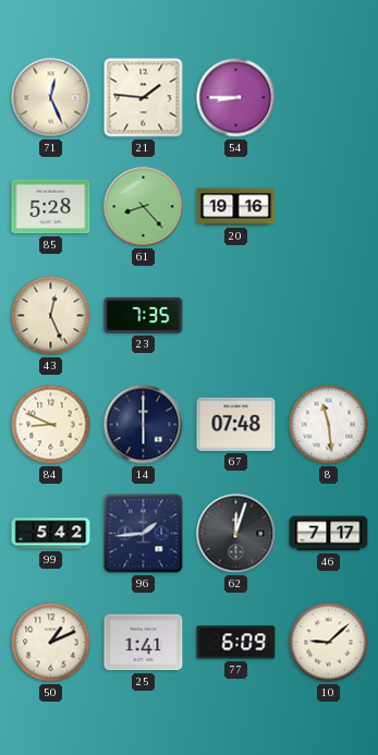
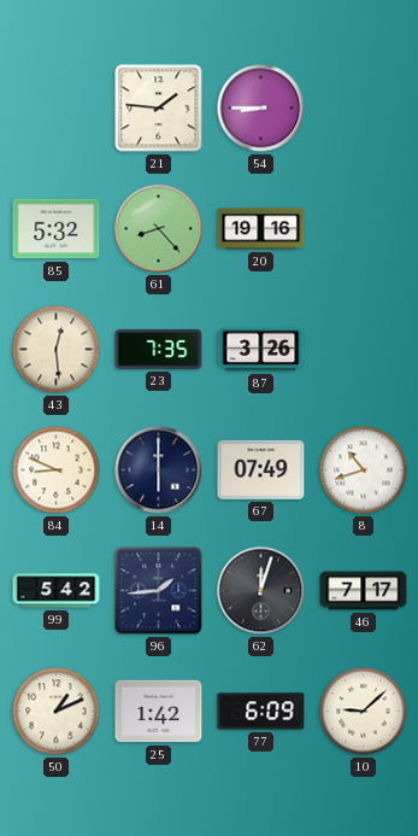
71: 12:26 -> none (51, 98)
85: 5:28 -> 5:32 (57, 229)
43: 12:26 -> 12:29 (57, 350)
87: none -> 3:26 (261, 350)
67: 07:48 -> 07:49 (261, 469)
8: 11:29 -> 10:42 (364, 470)
25: 1:41 -> 1:42 (159, 712)
